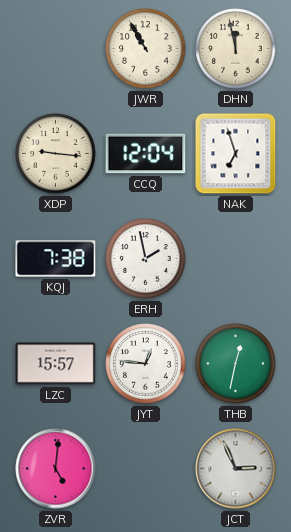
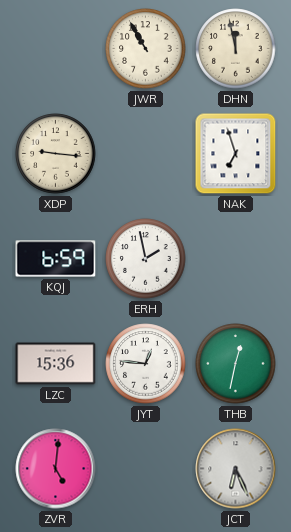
CCQ: 12:04 -> none (146, 154)
KQJ: 7:38 -> 6:59 (56, 259)
LZC: 15:57 -> 15:36 (56, 364)
JCT: 2:56 -> 6:26 (236, 469)
